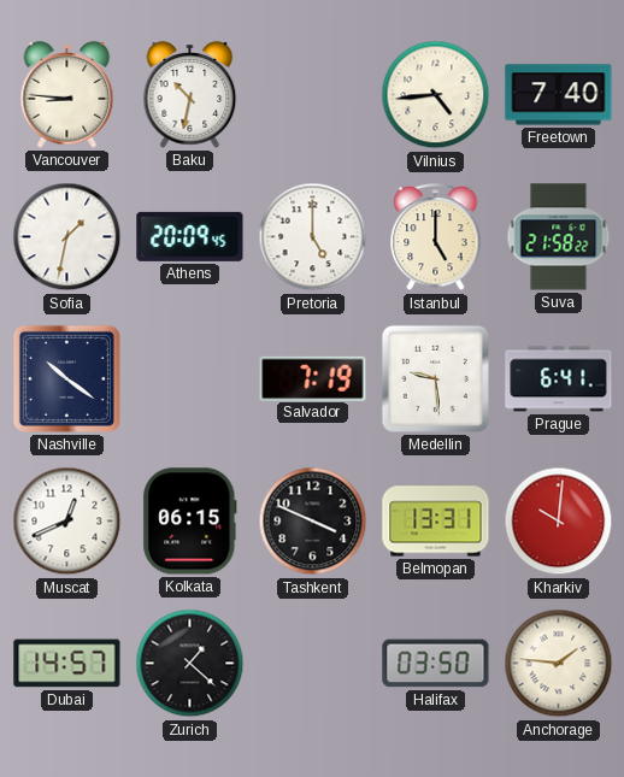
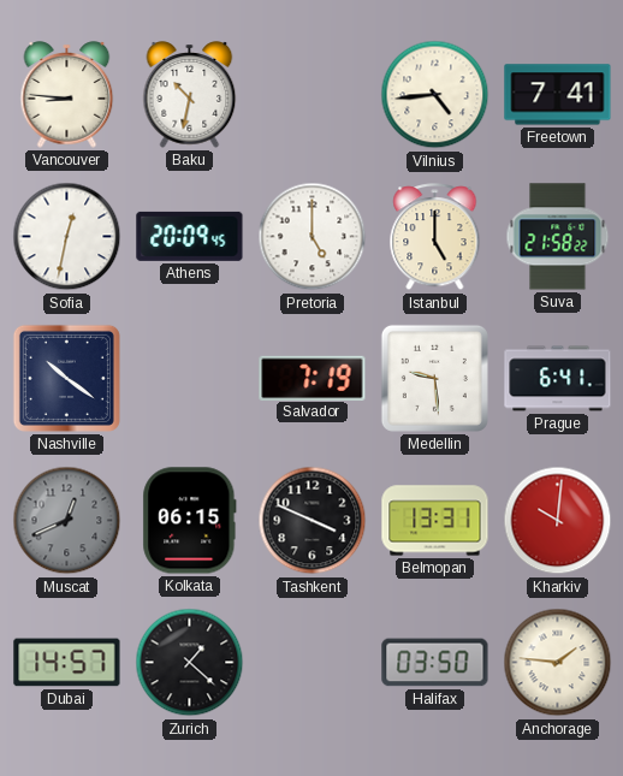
Freetown: 7:40 -> 7:41 (558, 95)
Sofia: 1:32 -> 12:32 (67, 237)
Muscat dial: white -> grey (67, 521)
